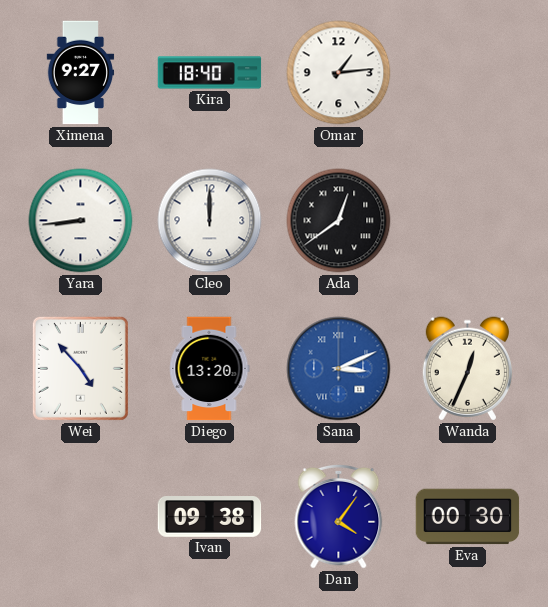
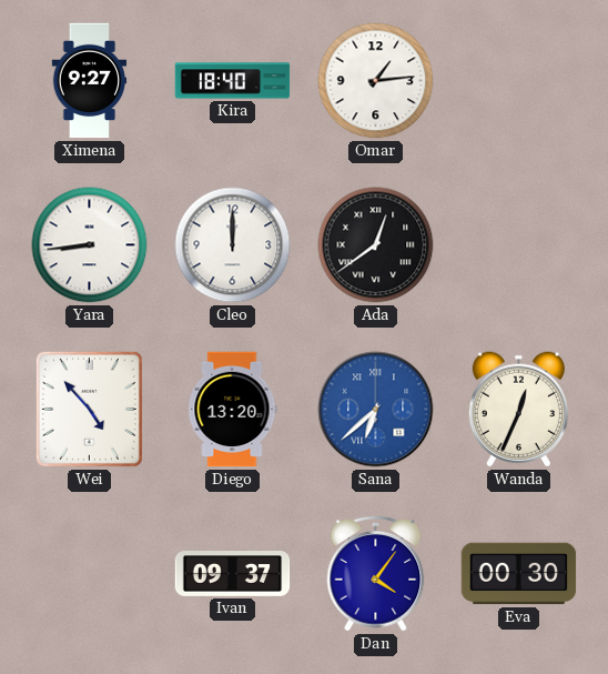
Sana: 3:11 -> 6:38 (376, 410)
Ivan: 09:38 -> 09:37 (233, 574)
